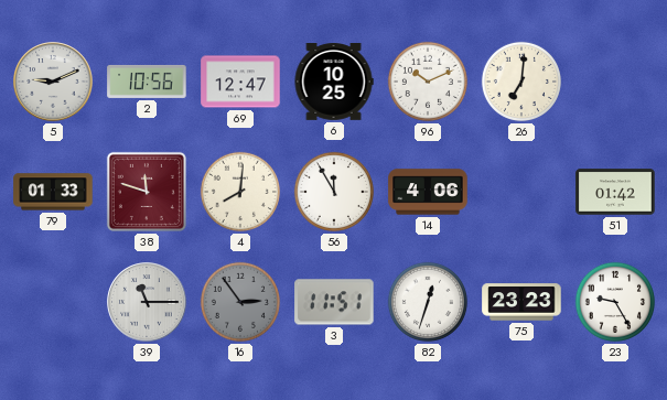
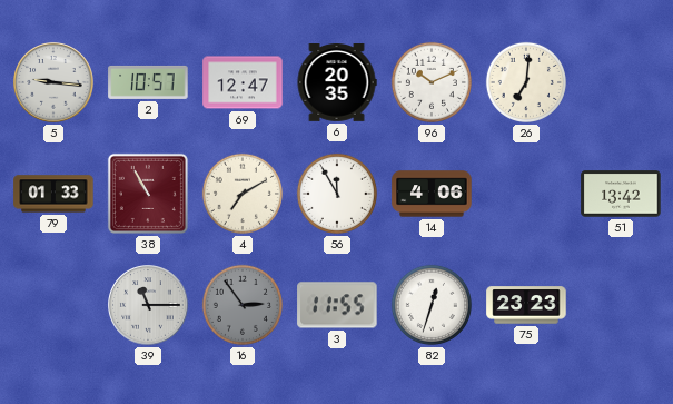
5: 9:11 -> 9:16 (53, 82)
2: 10:56 -> 10:57 (148, 82)
6: 10:25 -> 20:35 (337, 83)
38: 11:48 -> 10:55 (148, 194)
4: 8:01 -> 7:10 (243, 194)
51: 01:42 -> 13:42 (621, 194)
3: 11:51 -> 11:55 (337, 305)
23: 9:25 -> none (615, 302)
